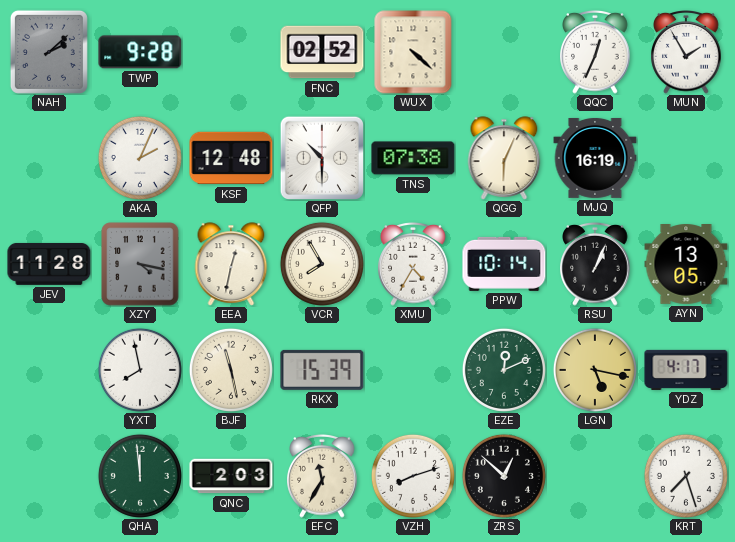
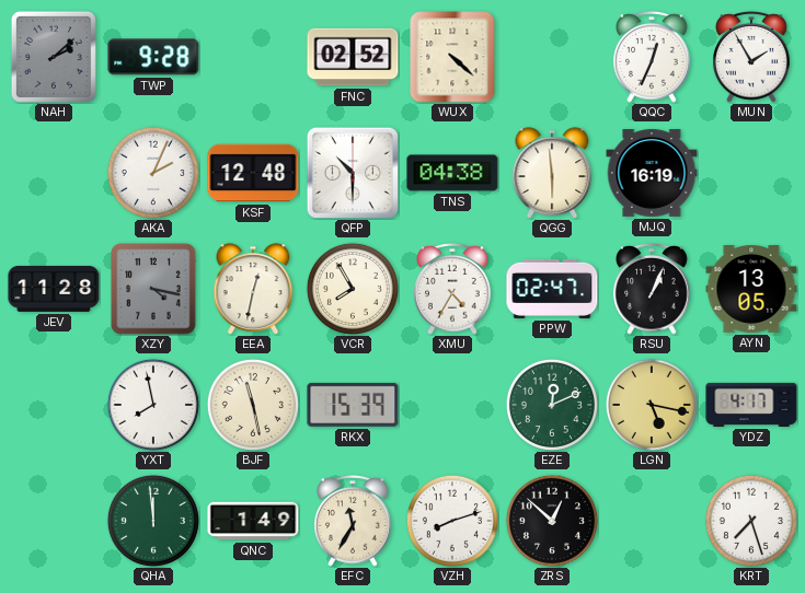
TNS: 07:38 -> 04:38 (452, 173)
QGG: 6:04 -> 5:59 (552, 173)
PPW: 10:14 -> 02:47 (552, 289)
QNC: 2:03 -> 1:49 (253, 521)
